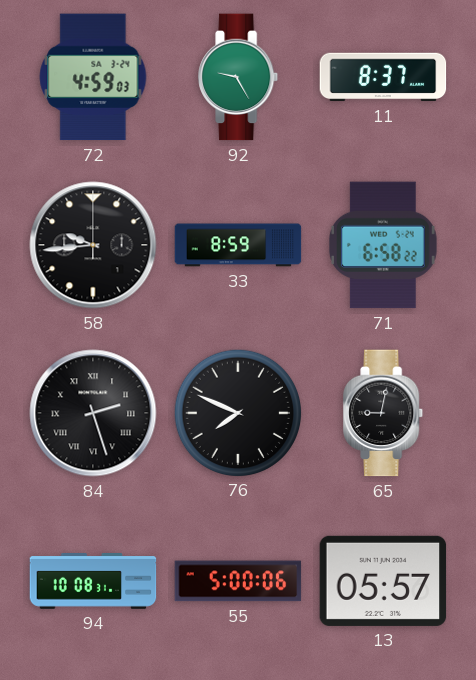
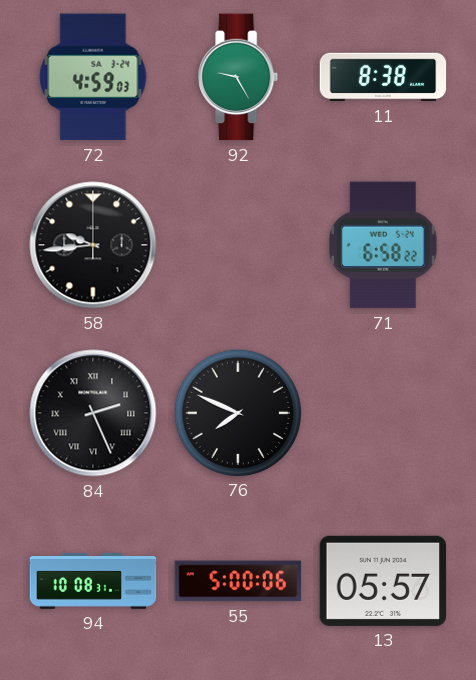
11: 8:37 -> 8:38 (383, 77)
33: 8:59 -> none (238, 245)
84: 2:27 -> 2:26 (93, 413)
65: 9:02 -> none (384, 413)
